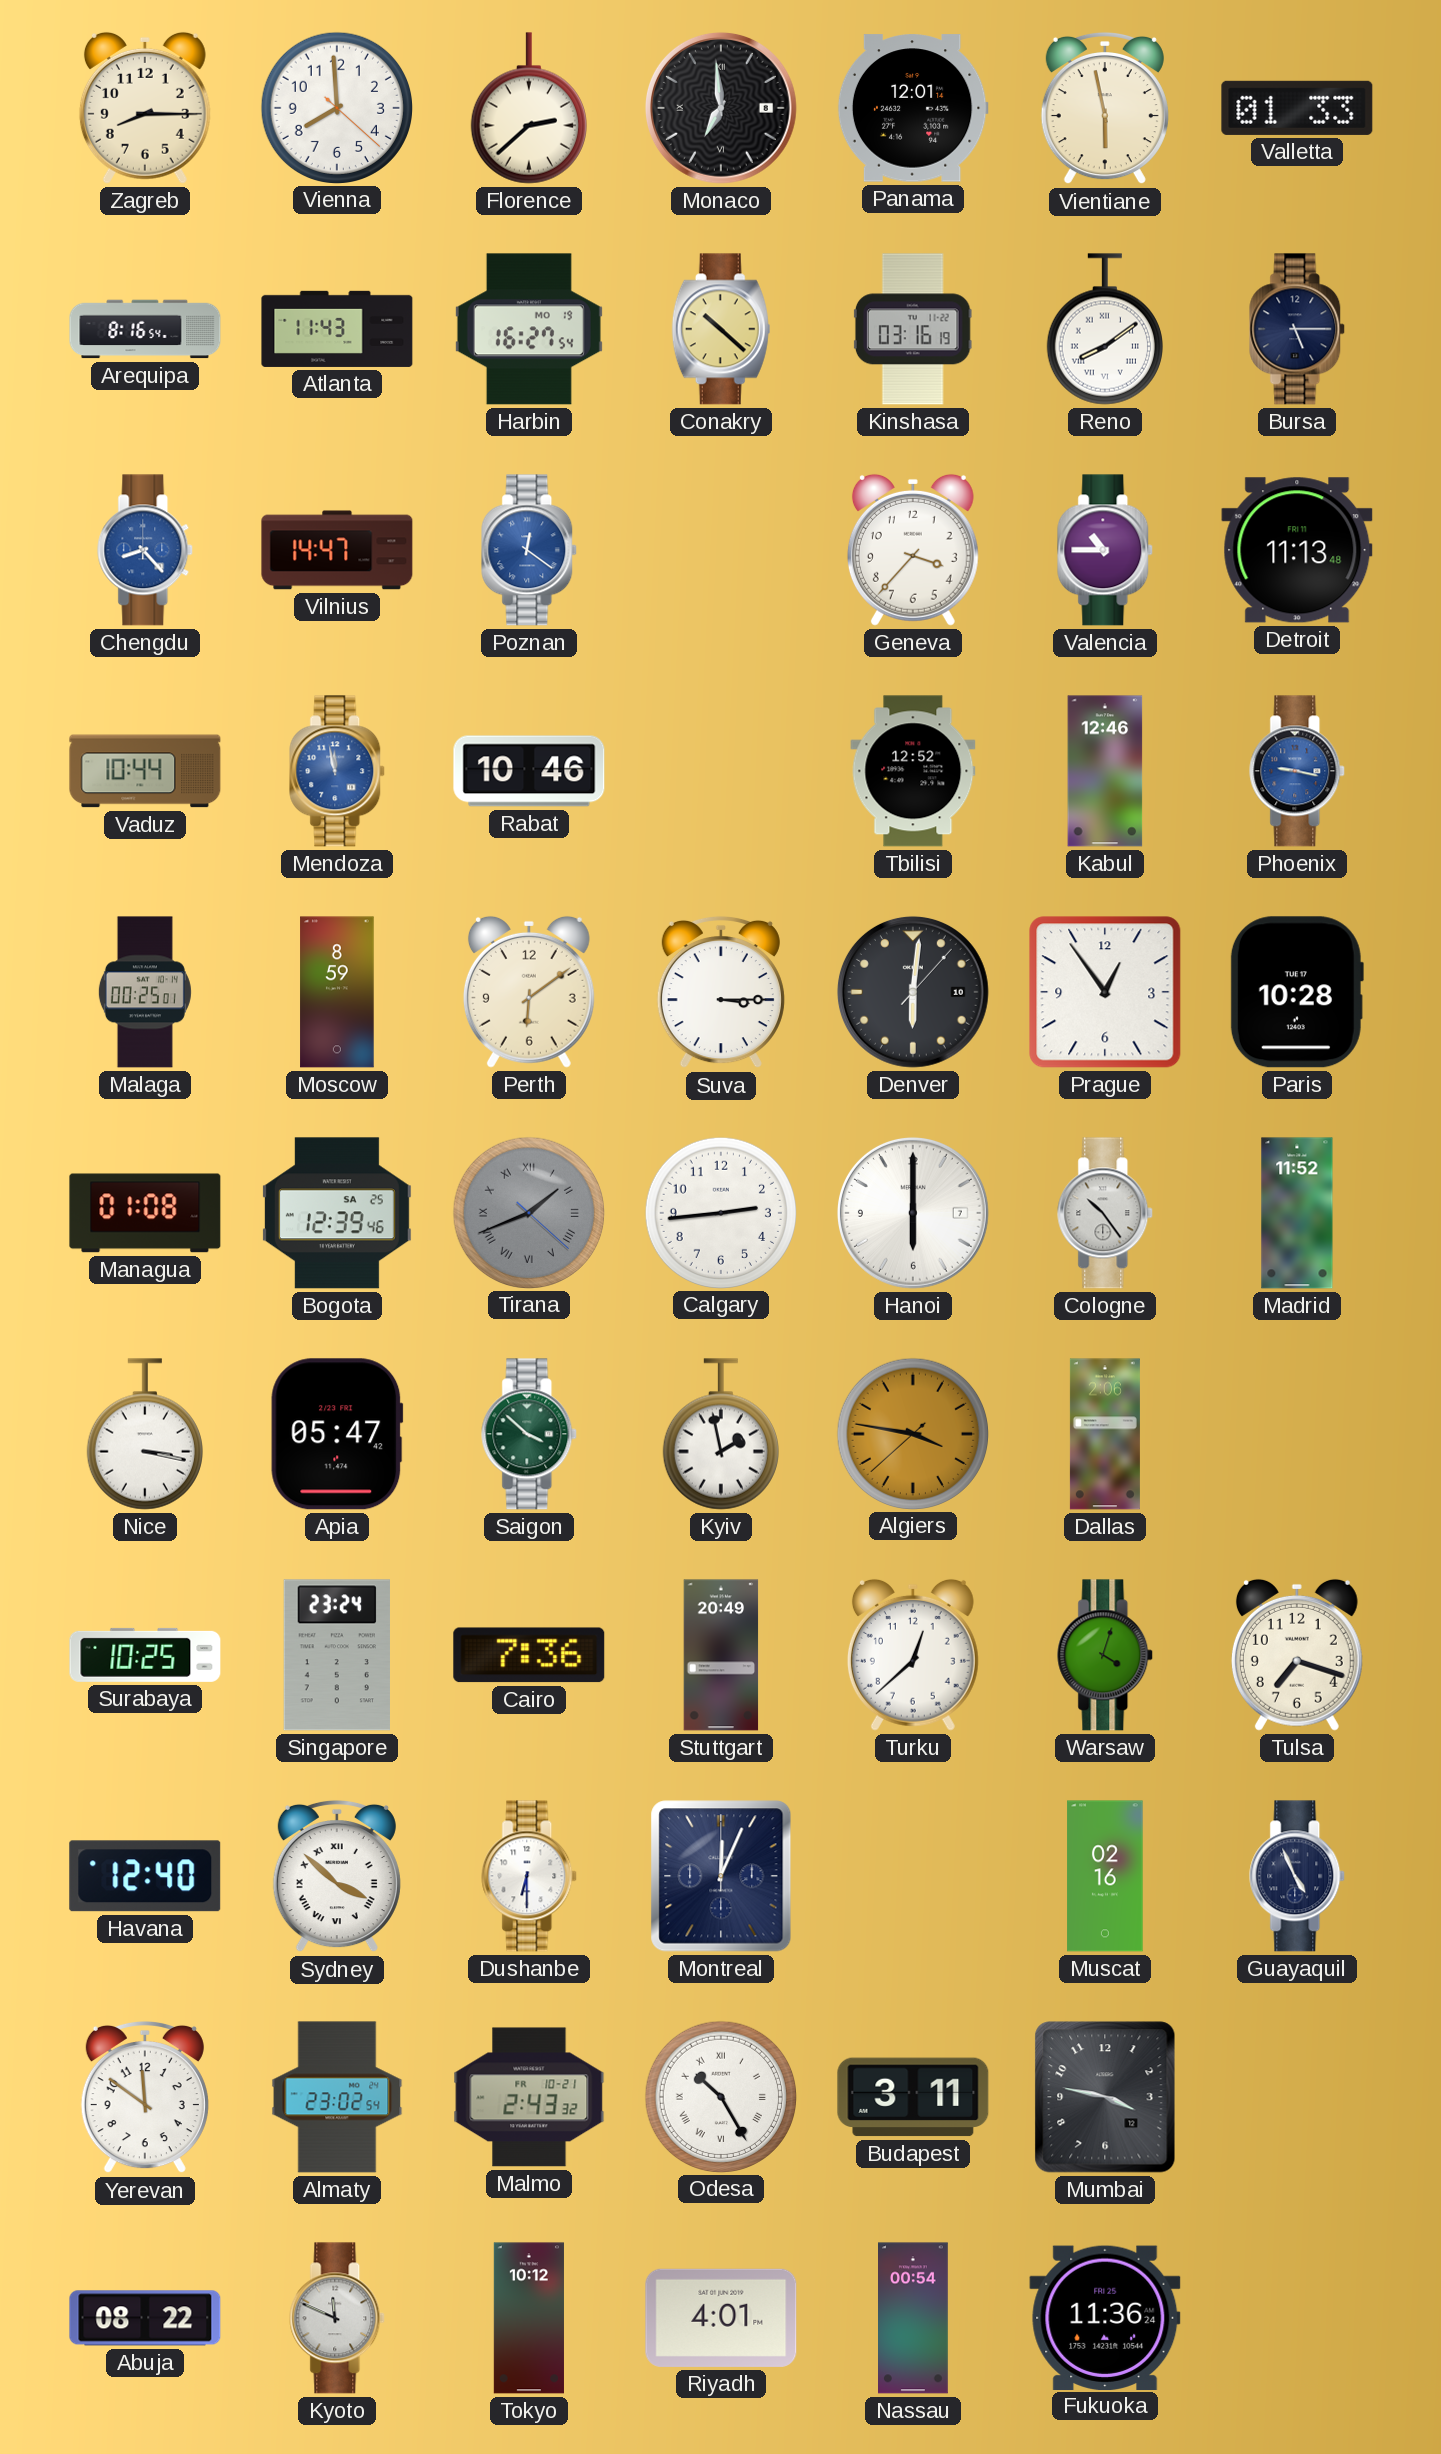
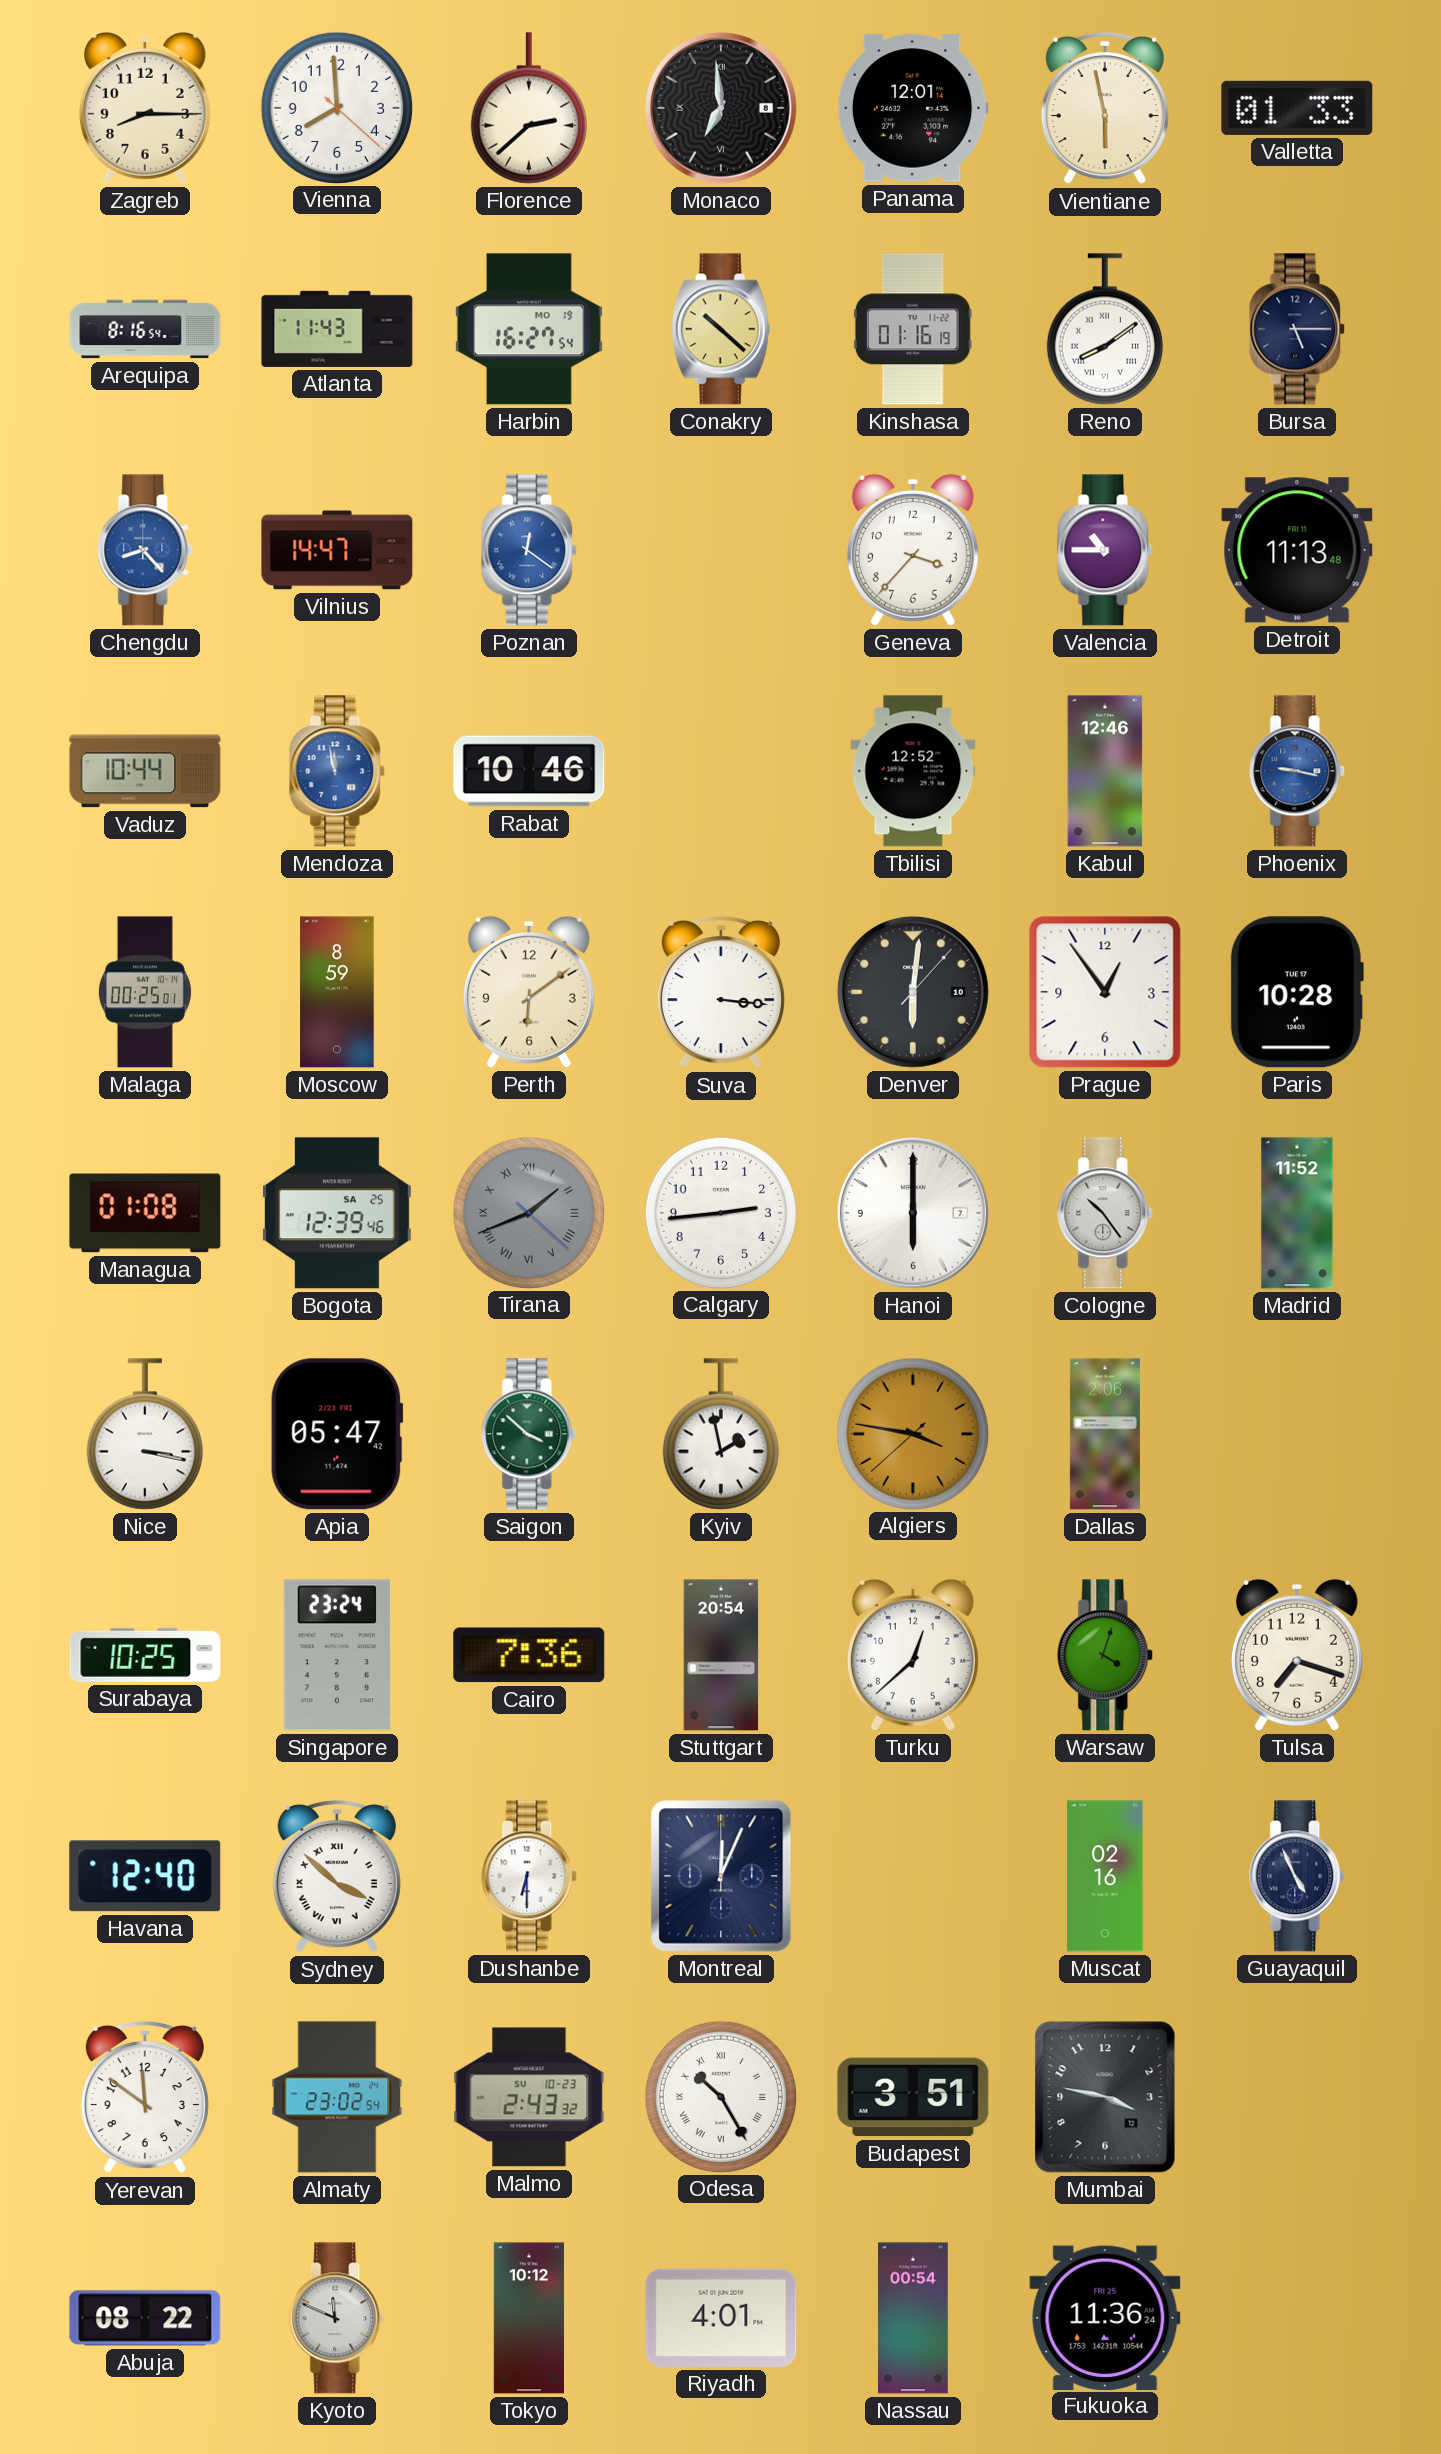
Kinshasa: 03:16 -> 01:16 (913, 329)
Suva: 3:15 -> 3:16 (721, 992)
Stuttgart: 20:49 -> 20:54 (721, 1655)
Malmo date: FR 10-21 -> SU 10-23 (529, 2097)
Budapest: 3:11 -> 3:51 (913, 2097)
